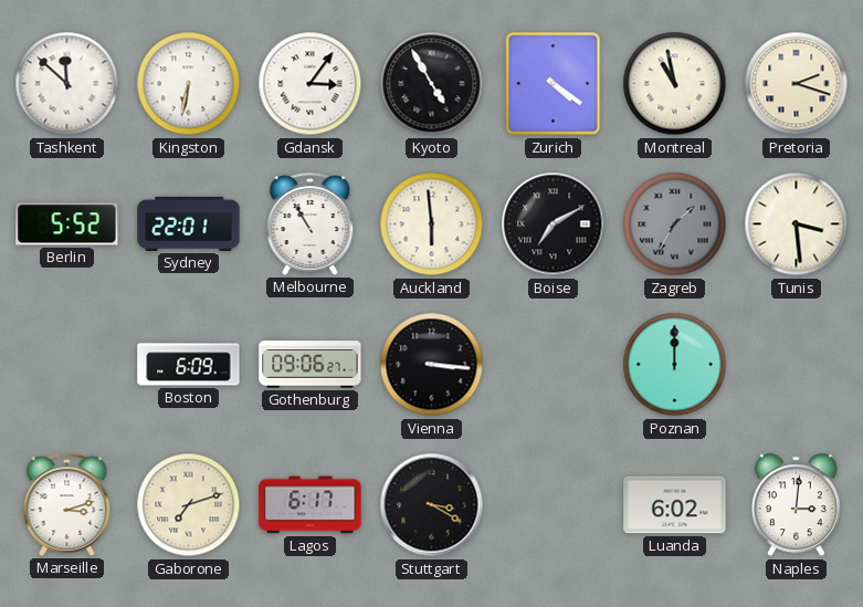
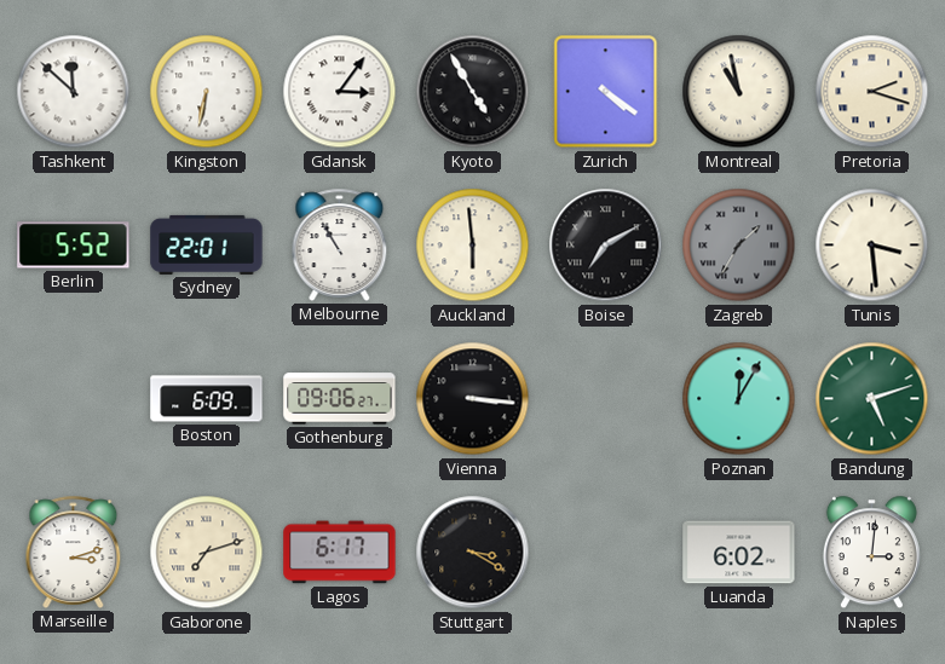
Poznan: 12:00 -> 12:05 (739, 399)
Bandung: none -> 5:12 (872, 399)
